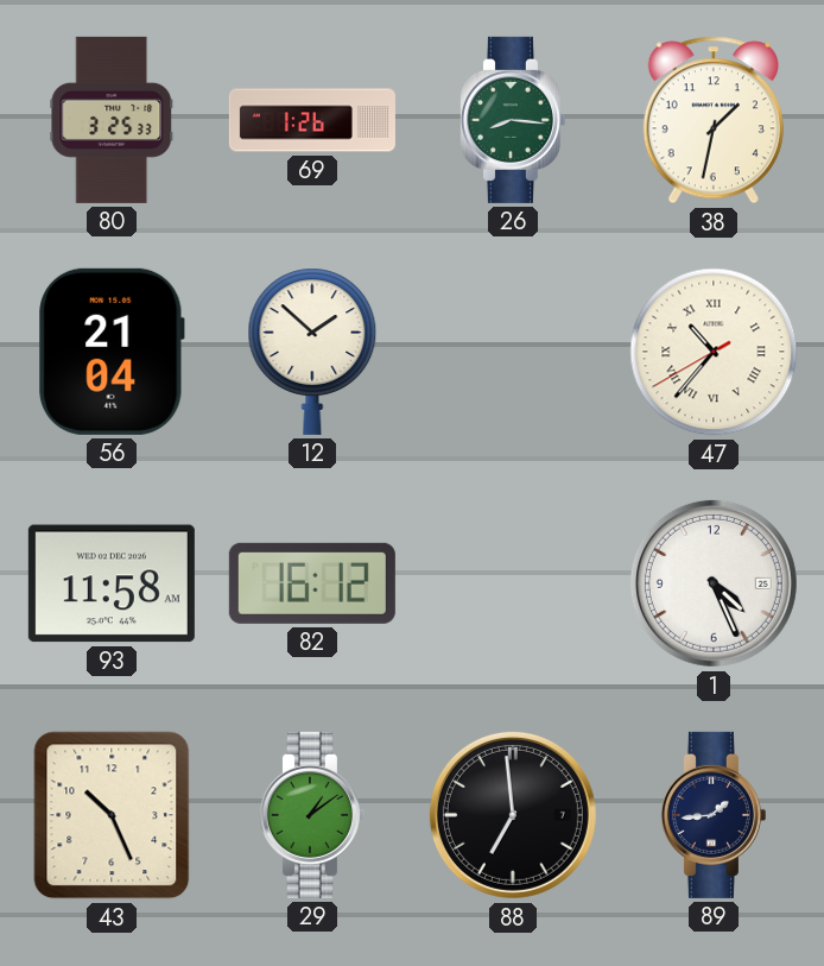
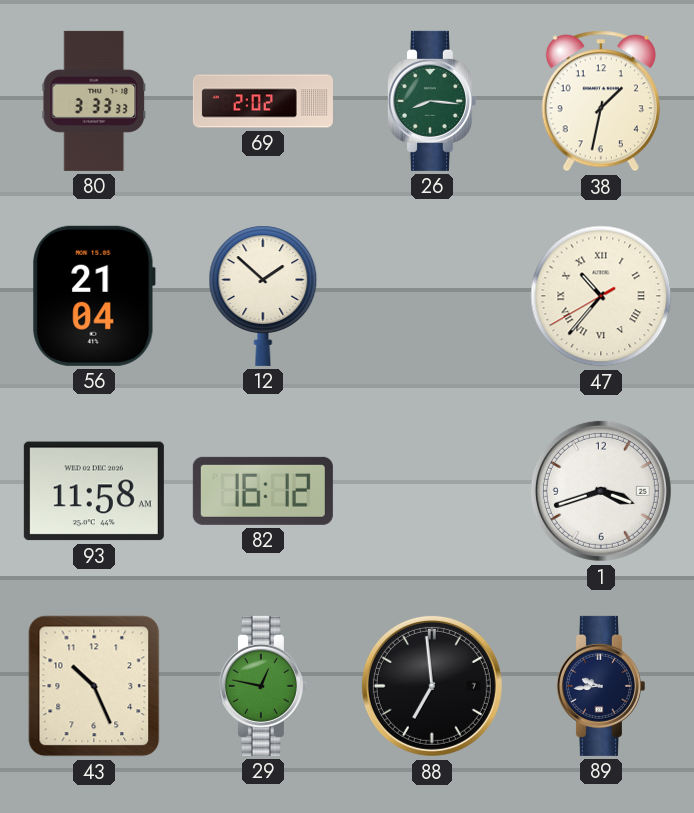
80: 3:25 -> 3:33 (94, 101)
69: 1:26 -> 2:02 (263, 101)
1: 4:26 -> 3:42 (601, 491)
29: 1:09 -> 12:47 (262, 686)
89: 1:44 -> 9:44 (600, 686)
